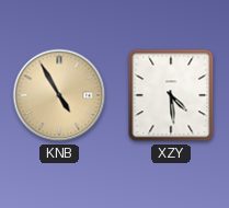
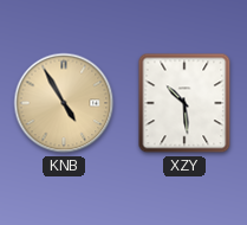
XZY: 4:29 -> 10:29 (184, 103)
